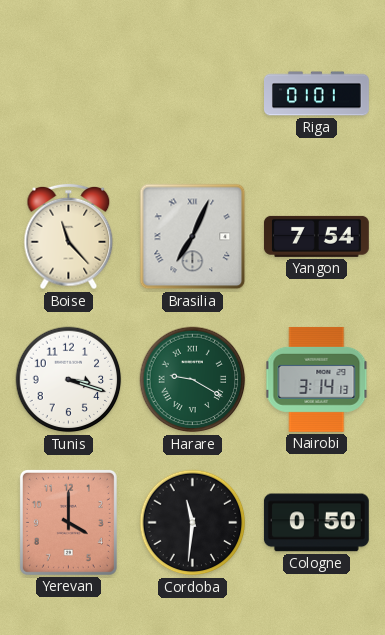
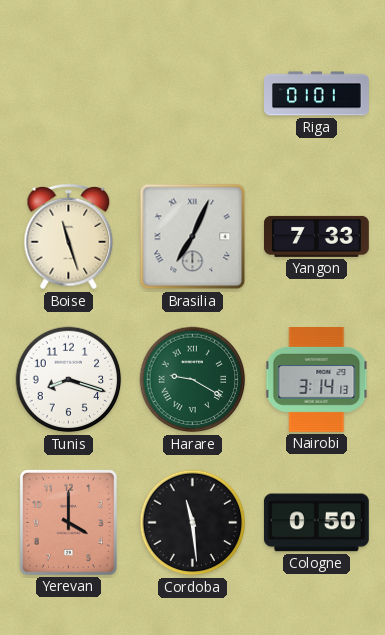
Boise: 11:23 -> 11:27 (69, 237)
Yangon: 7:54 -> 7:33 (316, 236)
Tunis: 3:18 -> 8:18 (69, 380)
Cordoba: 11:31 -> 11:29 (193, 523)
